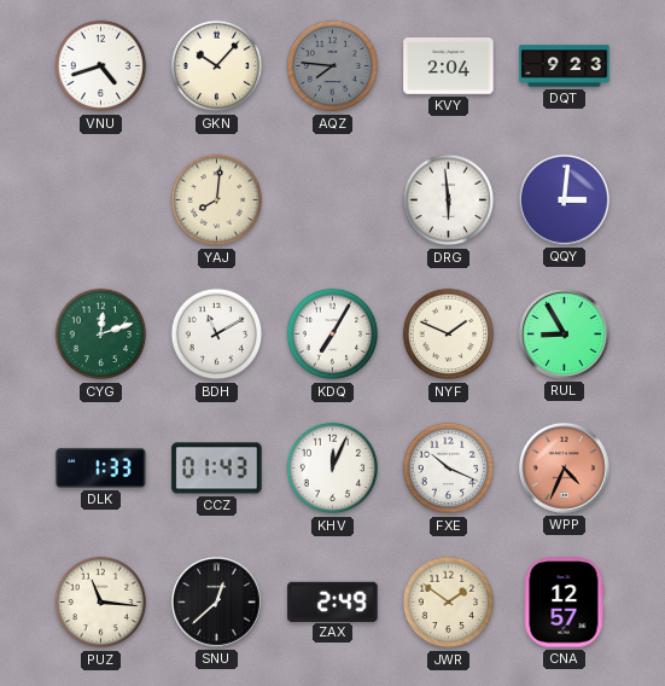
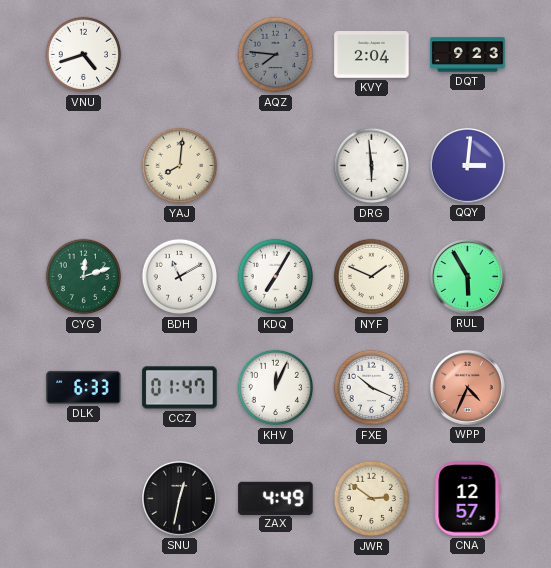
GKN: 10:07 -> none (217, 66)
RUL: 8:55 -> 5:55 (467, 276)
DLK: 1:33 -> 6:33 (84, 387)
CCZ: 01:43 -> 01:47 (180, 388)
PUZ: 11:16 -> none (101, 603)
SNU: 12:38 -> 12:32 (179, 498)
ZAX: 2:49 -> 4:49 (276, 498)
JWR: 1:51 -> 2:51 (372, 499)
